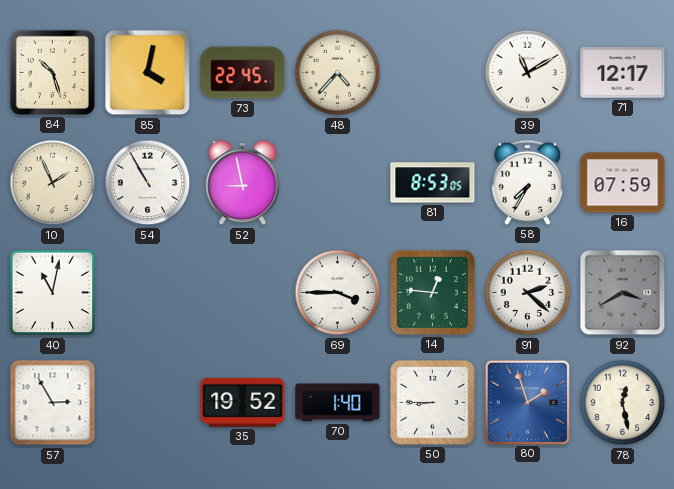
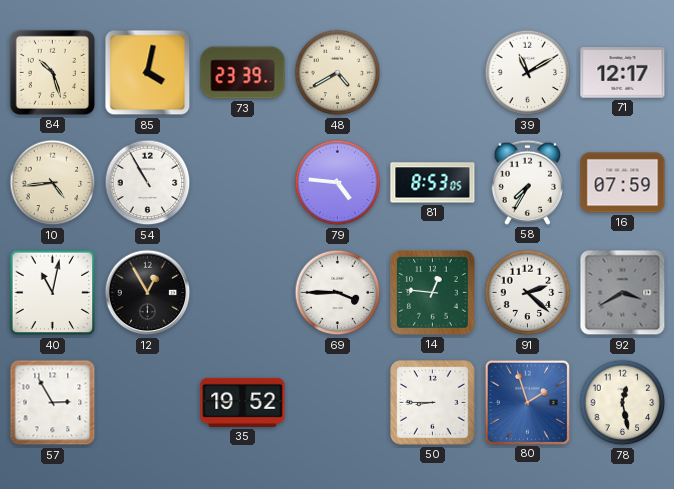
73: 22:45 -> 23:39 (243, 73)
48: 4:37 -> 4:40 (338, 73)
10: 1:56 -> 4:44 (53, 183)
52: 8:58 -> none (243, 183)
79: none -> 4:46 (338, 183)
12: none -> 12:55 (148, 293)
70: 1:40 -> none (338, 403)
